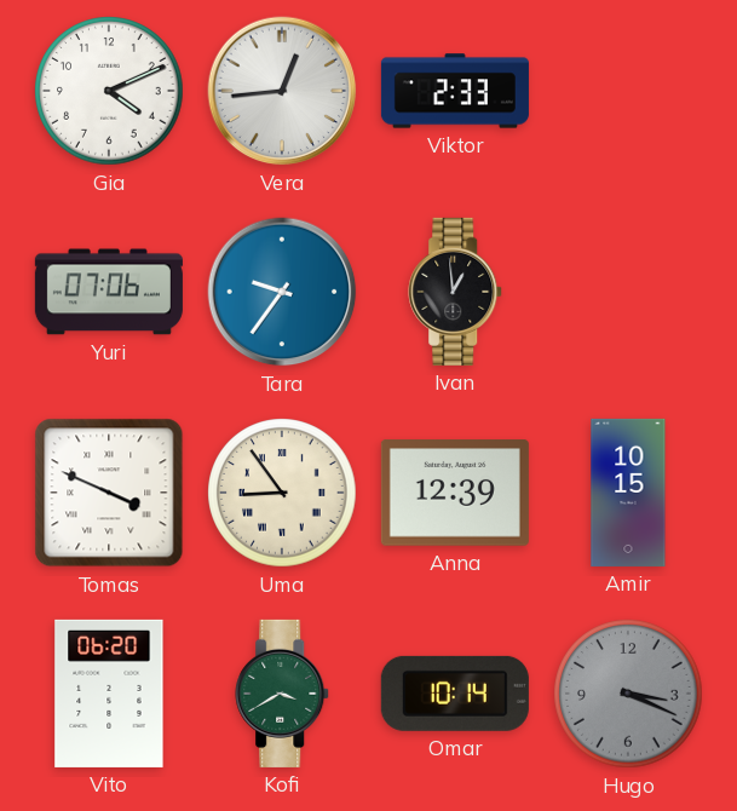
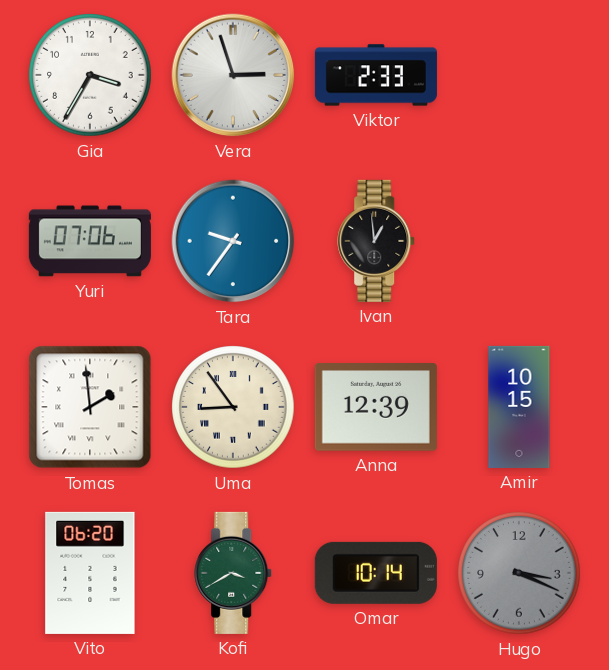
Gia: 4:11 -> 3:35 (90, 75)
Vera: 12:44 -> 2:57 (233, 75)
Tomas: 3:49 -> 1:59 (90, 407)
